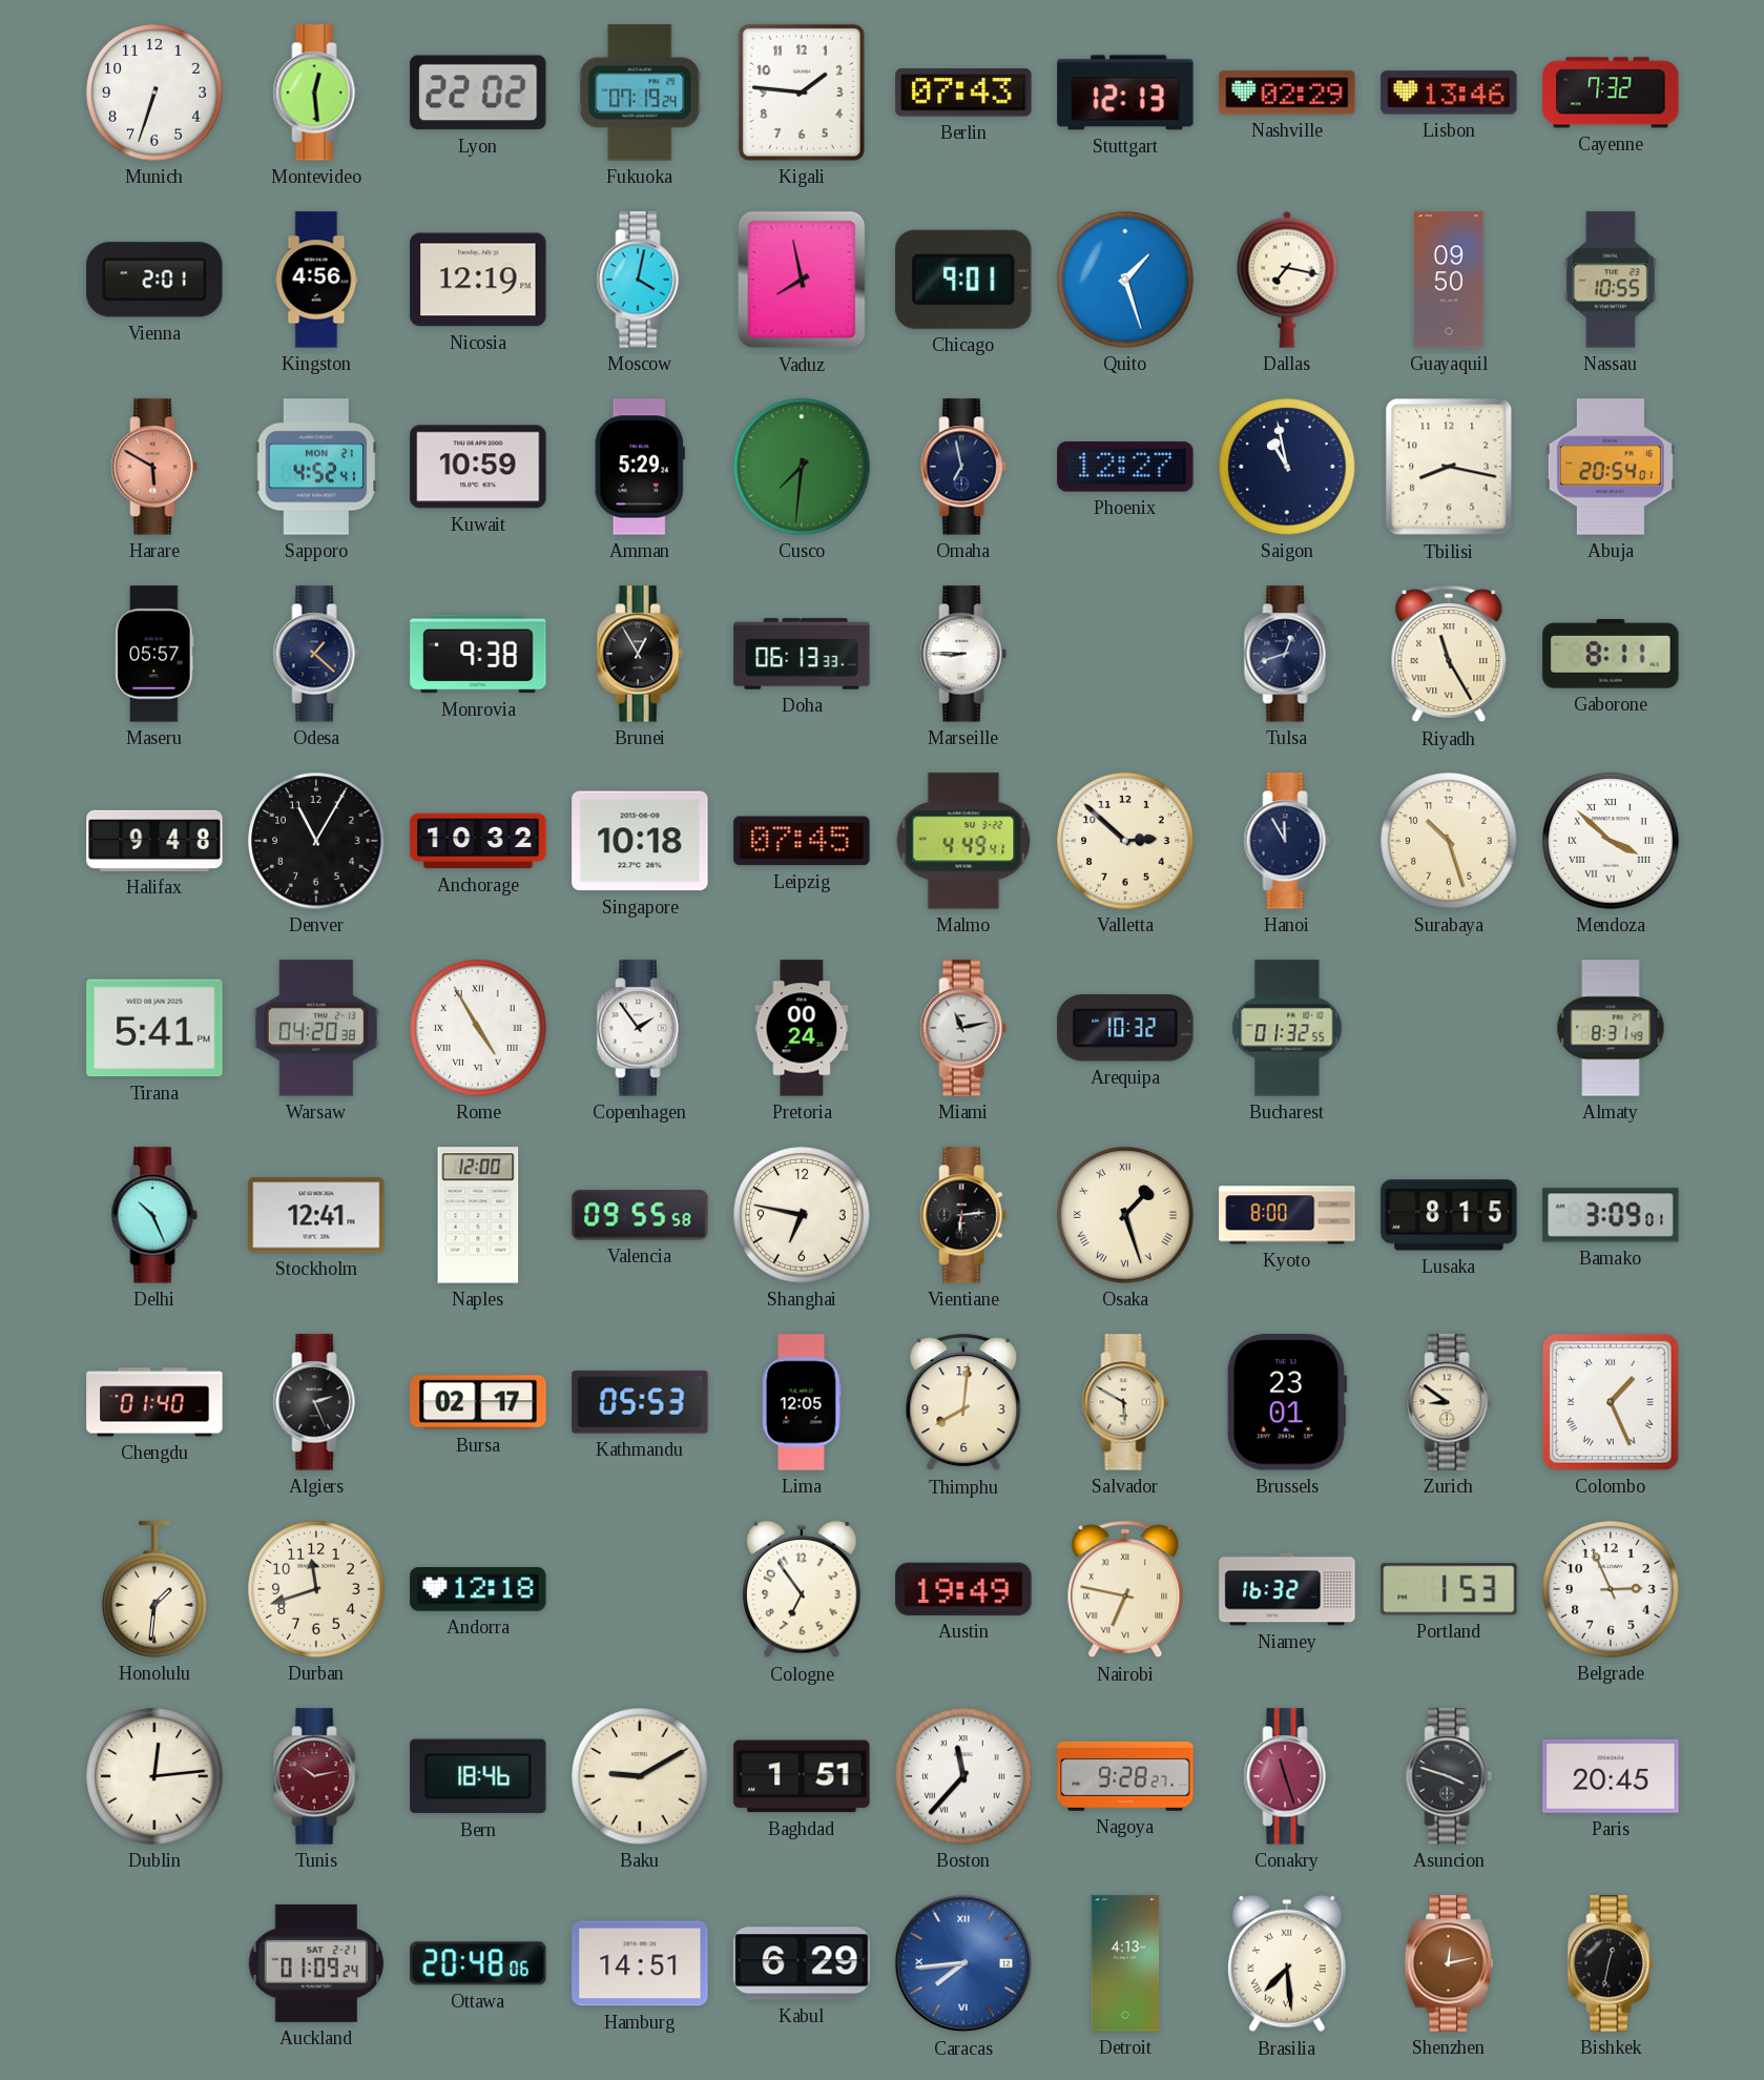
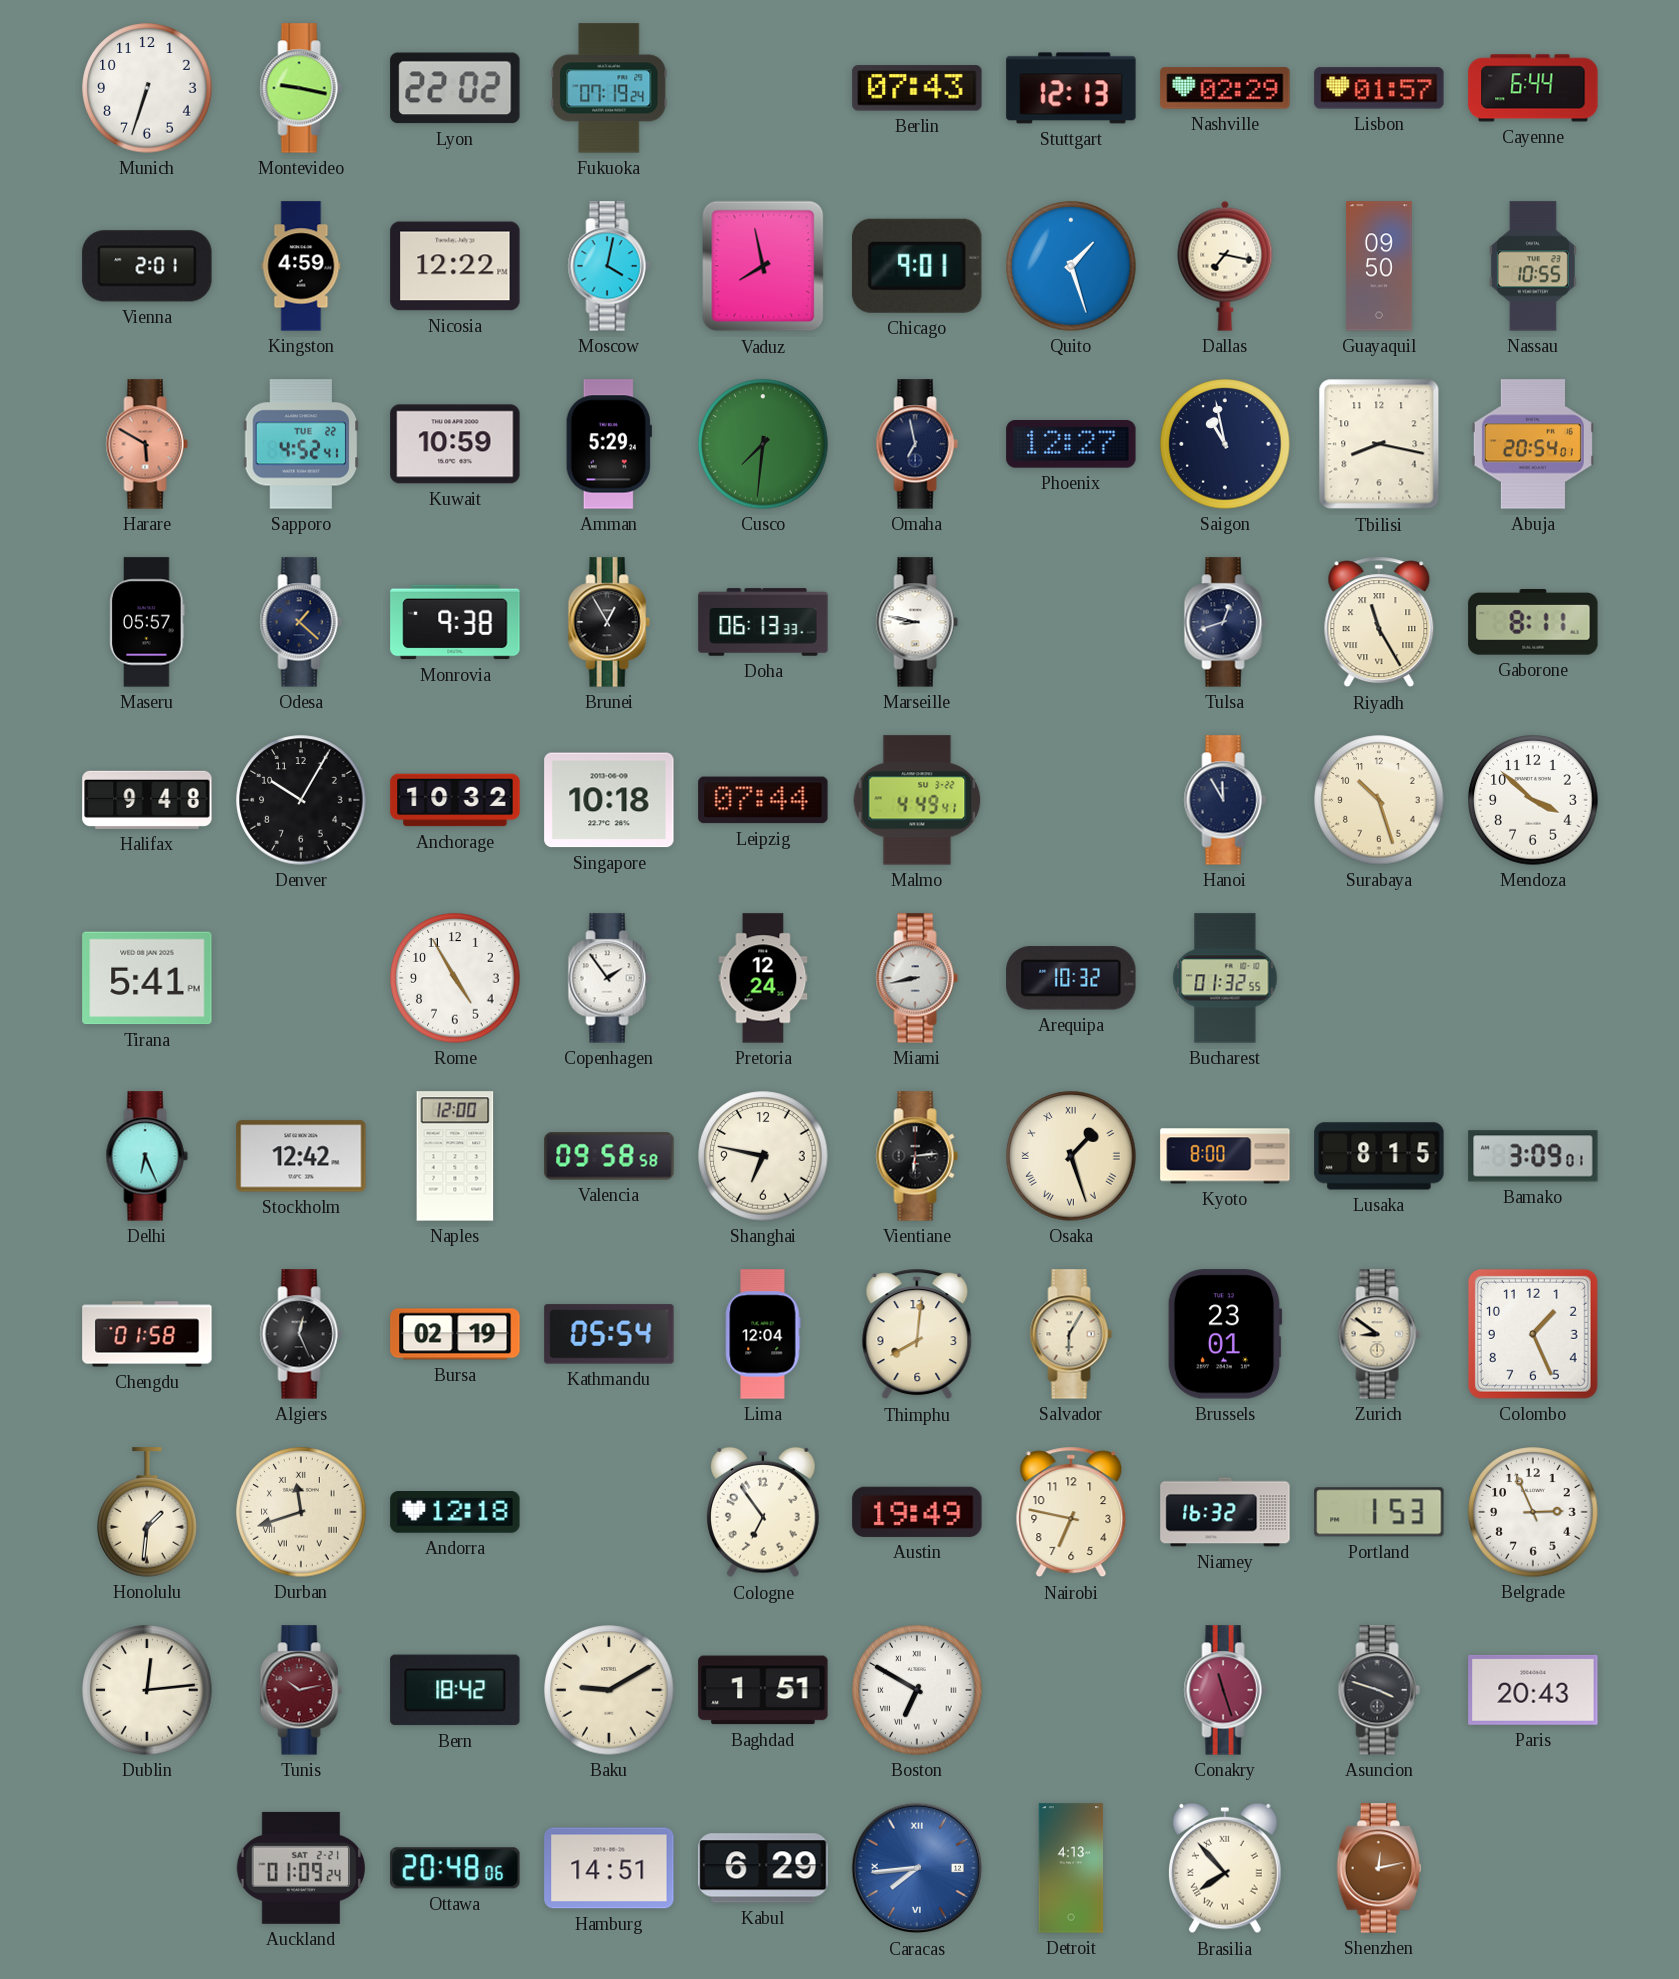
Montevideo: 12:29 -> 9:17 (301, 88)
Kigali: 1:46 -> none (802, 92)
Lisbon: 13:46 -> 01:57 (1379, 88)
Cayenne: 7:32 -> 6:44 (1533, 88)
Kingston: 4:56 -> 4:59 (301, 266)
Nicosia: 12:19 -> 12:22 (455, 266)
Sapporo date: MON 21 -> TUE 22 (301, 444)
Marseille: 8:45 -> 8:47 (917, 622)
Denver: 11:05 -> 10:05 (301, 800)
Leipzig: 07:45 -> 07:44 (763, 800)
Valletta: 2:52 -> none (1125, 841)
Mendoza numerals: Roman -> Arabic (1533, 800)
Warsaw: 04:20 -> none (316, 1028)
Rome numerals: Roman -> Arabic (455, 978)
Pretoria: 00:24 -> 12:24 (763, 978)
Miami: 11:13 -> 8:43 (917, 978)
Almaty: 8:31 -> none (1611, 1028)
Delhi: 10:26 -> 6:26 (147, 1156)
Stockholm: 12:41 -> 12:42 (301, 1156)
Valencia: 09:55 -> 09:58 (609, 1156)
Chengdu: 01:40 -> 01:58 (147, 1334)
Algiers: 2:26 -> 12:26 (301, 1334)
Bursa: 02:17 -> 02:19 (455, 1334)
Kathmandu: 05:53 -> 05:54 (609, 1334)
Lima: 12:05 -> 12:04 (763, 1334)
Salvador: 5:50 -> 6:05 (1071, 1334)
Colombo numerals: Roman -> Arabic (1533, 1334)
Durban numerals: Arabic -> Roman (301, 1512)
Nairobi numerals: Roman -> Arabic (1071, 1512)
Bern: 18:46 -> 18:42 (455, 1690)
Boston: 11:37 -> 6:50 (917, 1690)
Nagoya: 9:28 -> none (1125, 1776)
Paris: 20:45 -> 20:43 (1533, 1690)
Brasilia: 7:29 -> 7:53 (1226, 1868)
Bishkek: 12:32 -> none (1611, 1963)
